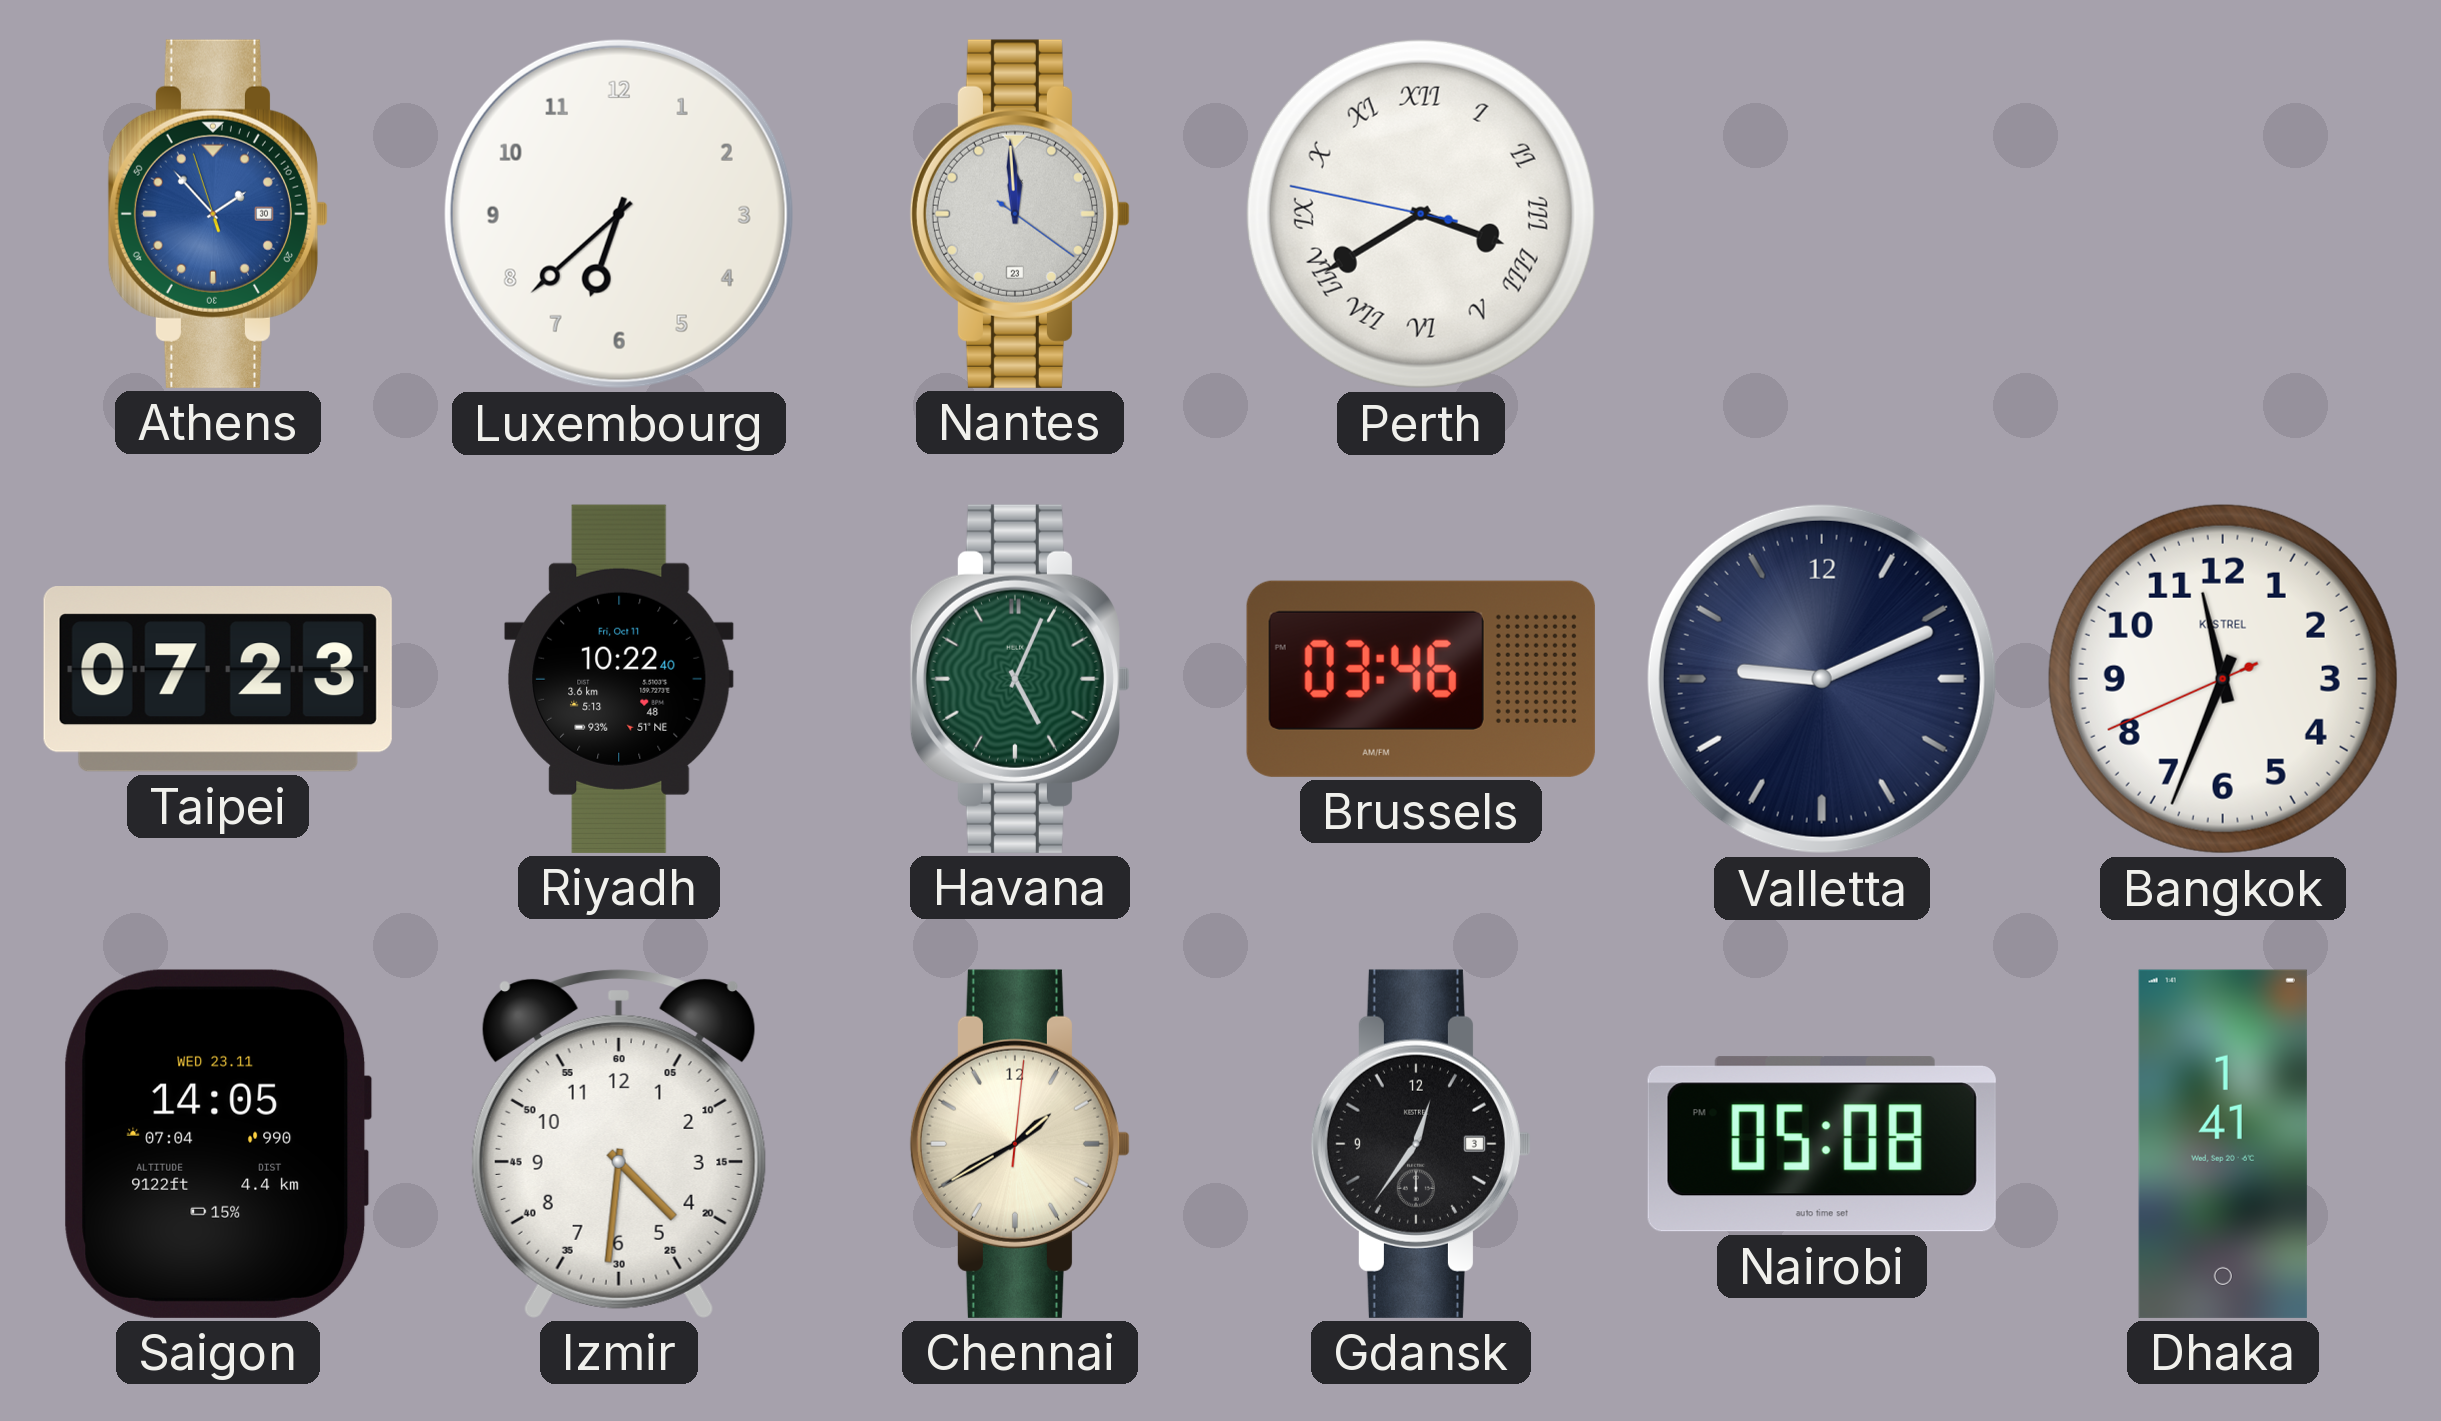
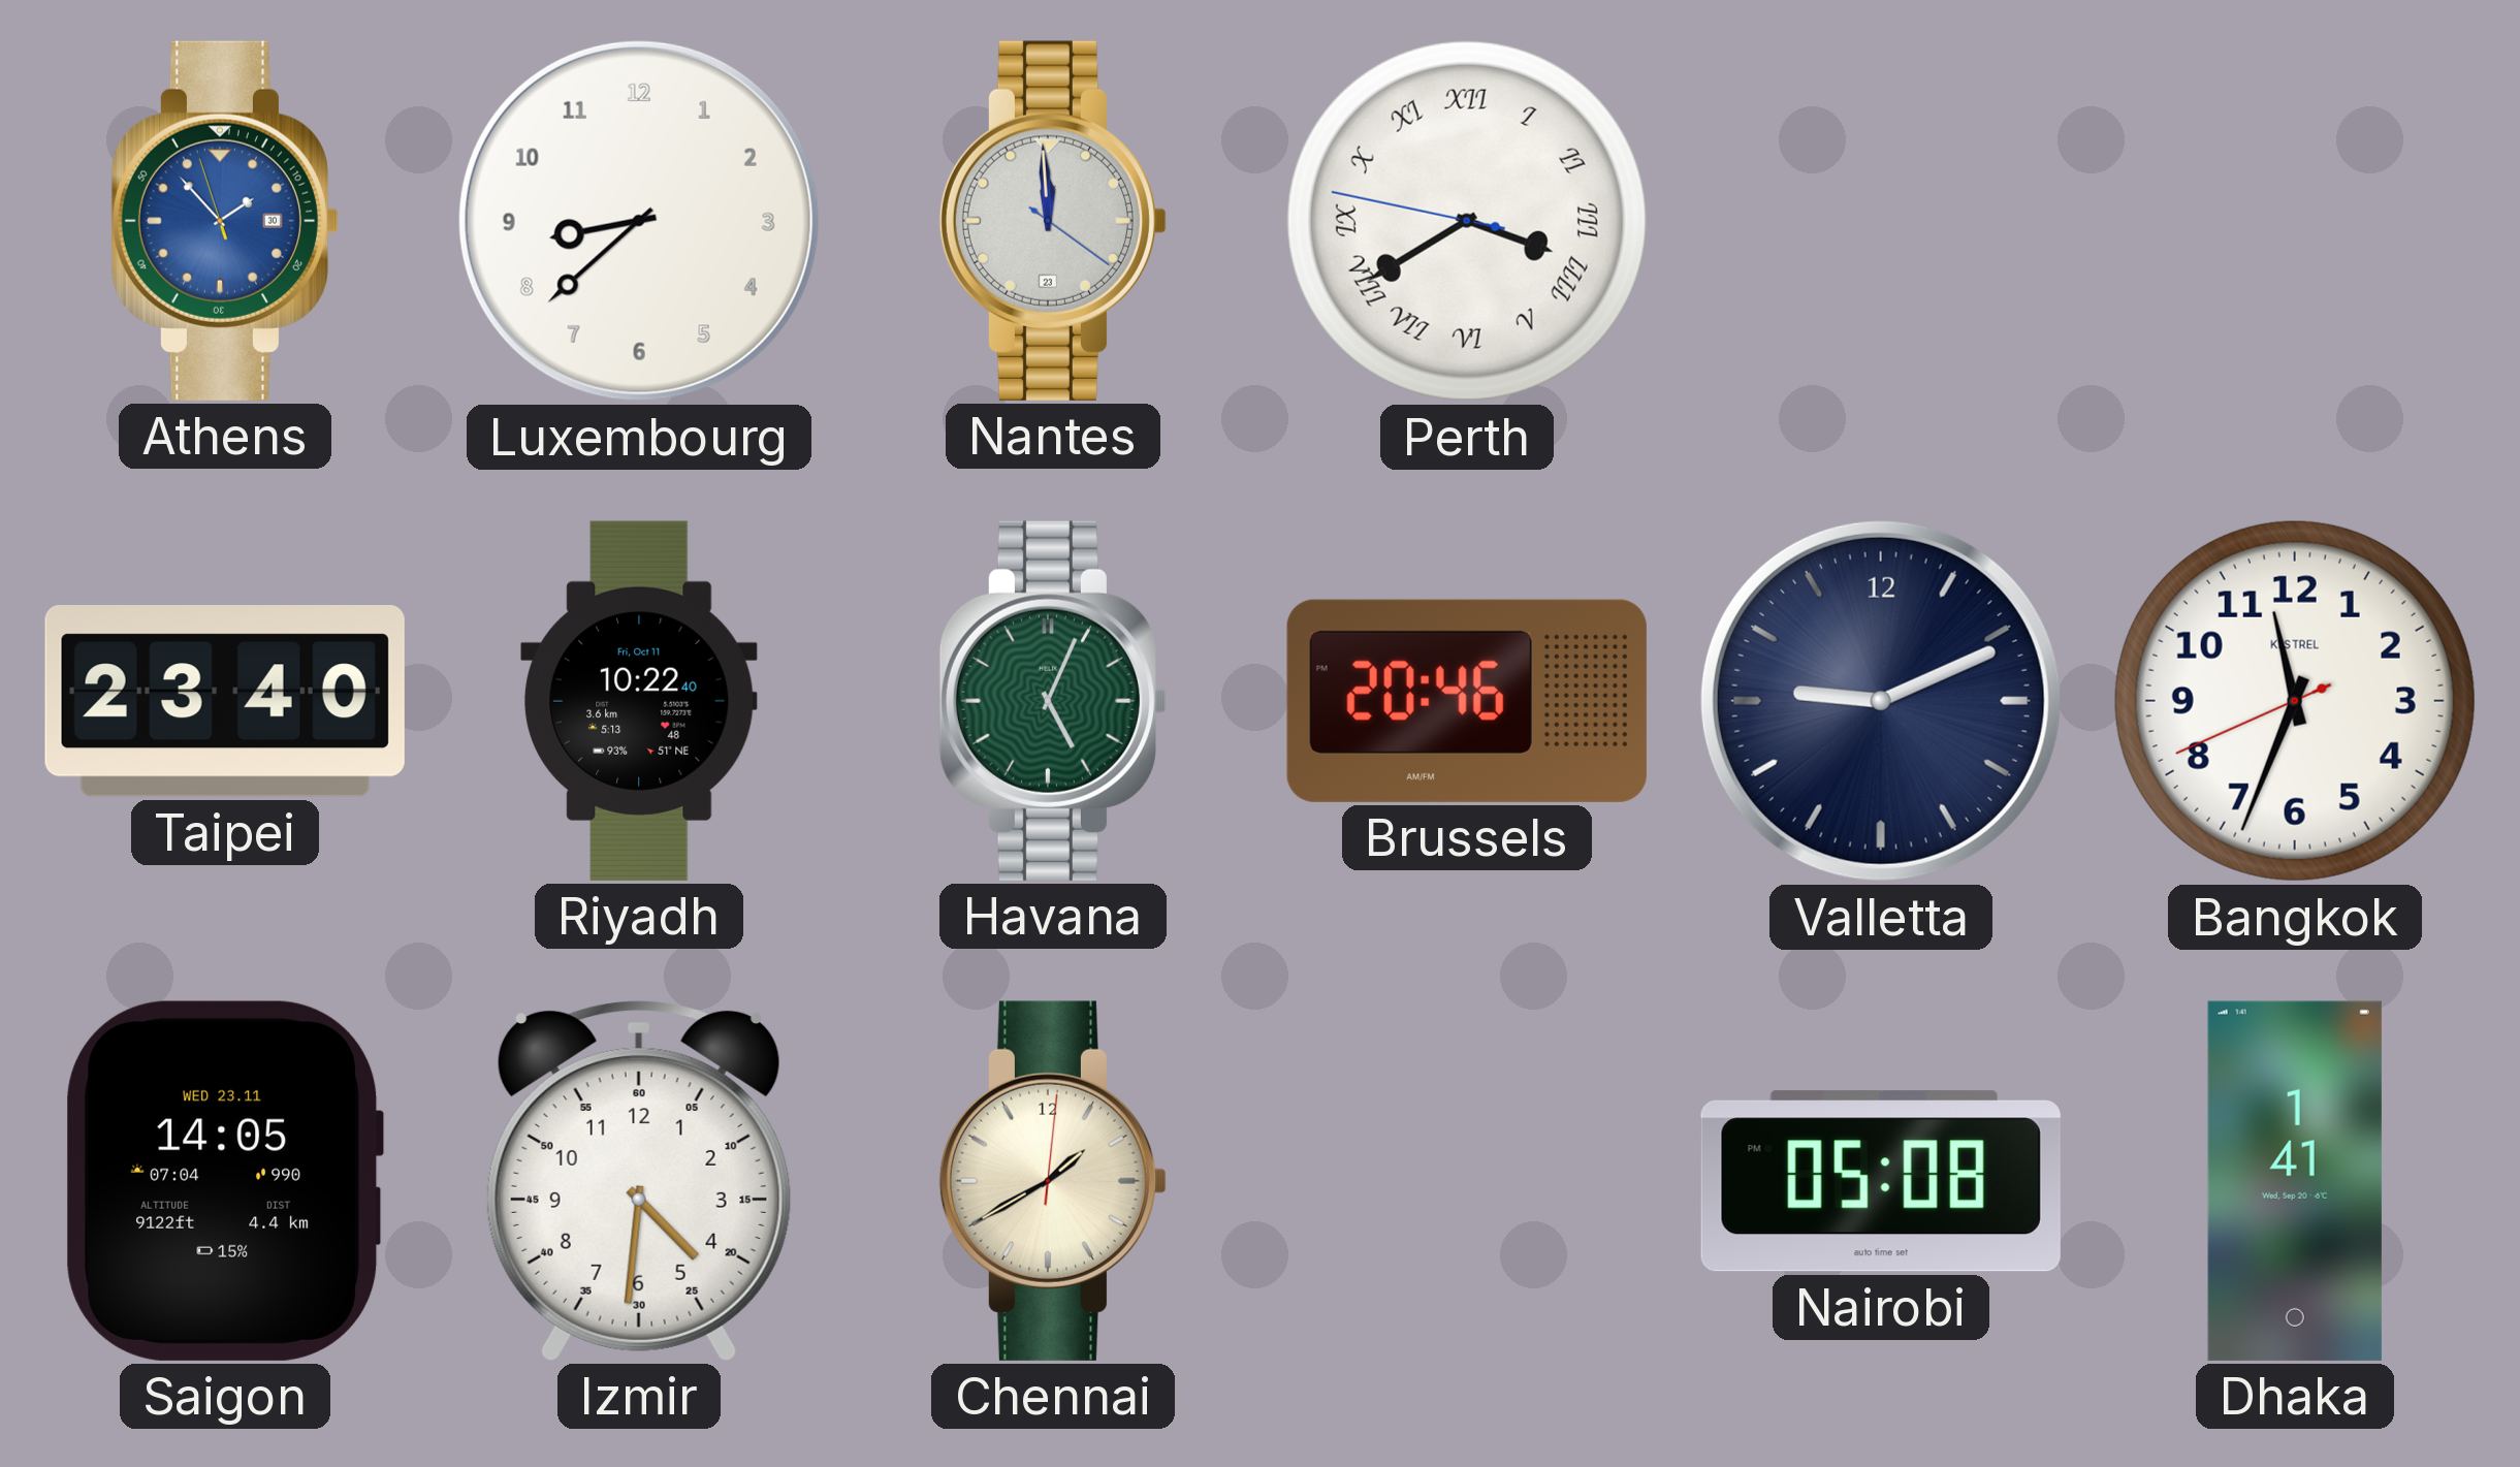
Luxembourg: 6:38 -> 8:38 (639, 221)
Taipei: 07:23 -> 23:40 (225, 702)
Brussels: 03:46 -> 20:46 (1467, 701)
Gdansk: 12:36 -> none (1420, 1144)
